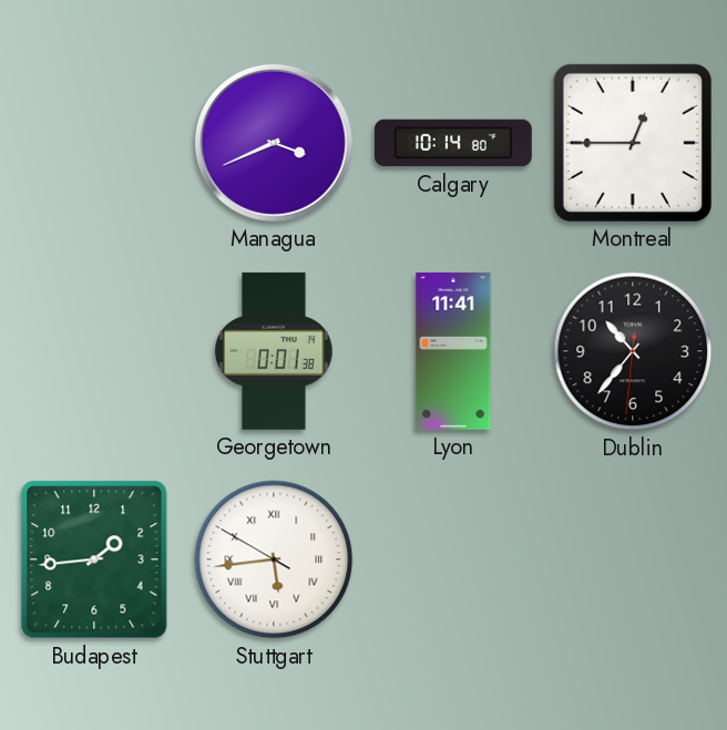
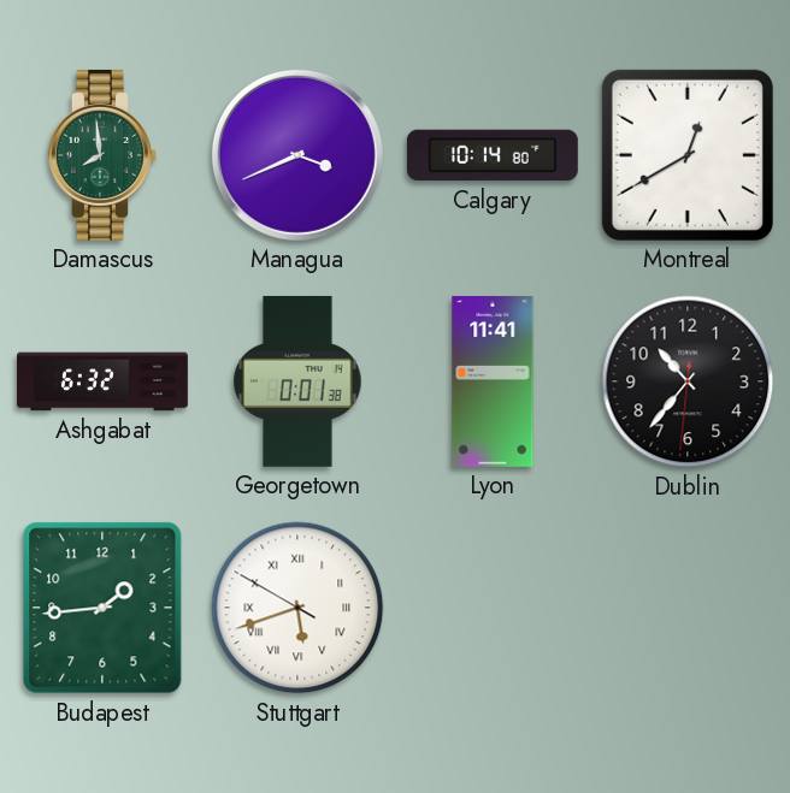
Damascus: none -> 7:59 (102, 155)
Montreal: 12:45 -> 12:40 (688, 155)
Ashgabat: none -> 6:32 (104, 381)
Stuttgart: 5:43 -> 5:41 (297, 608)
